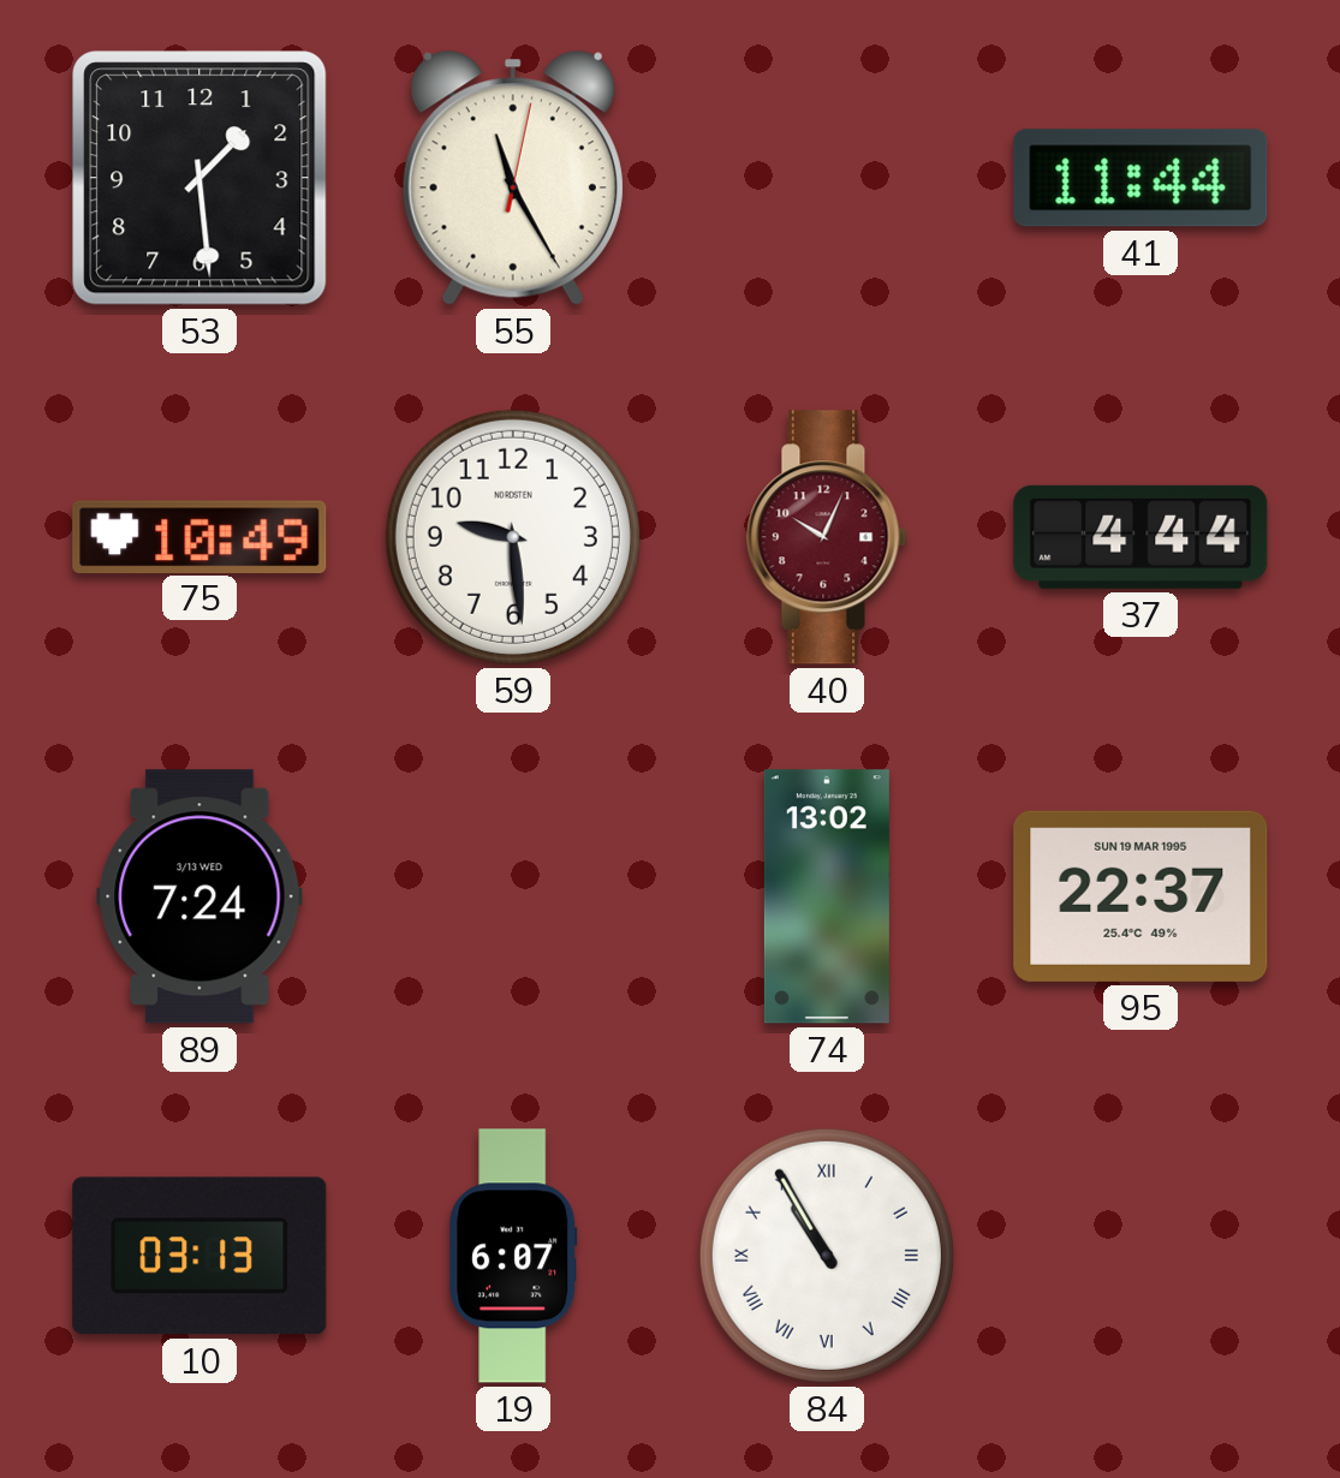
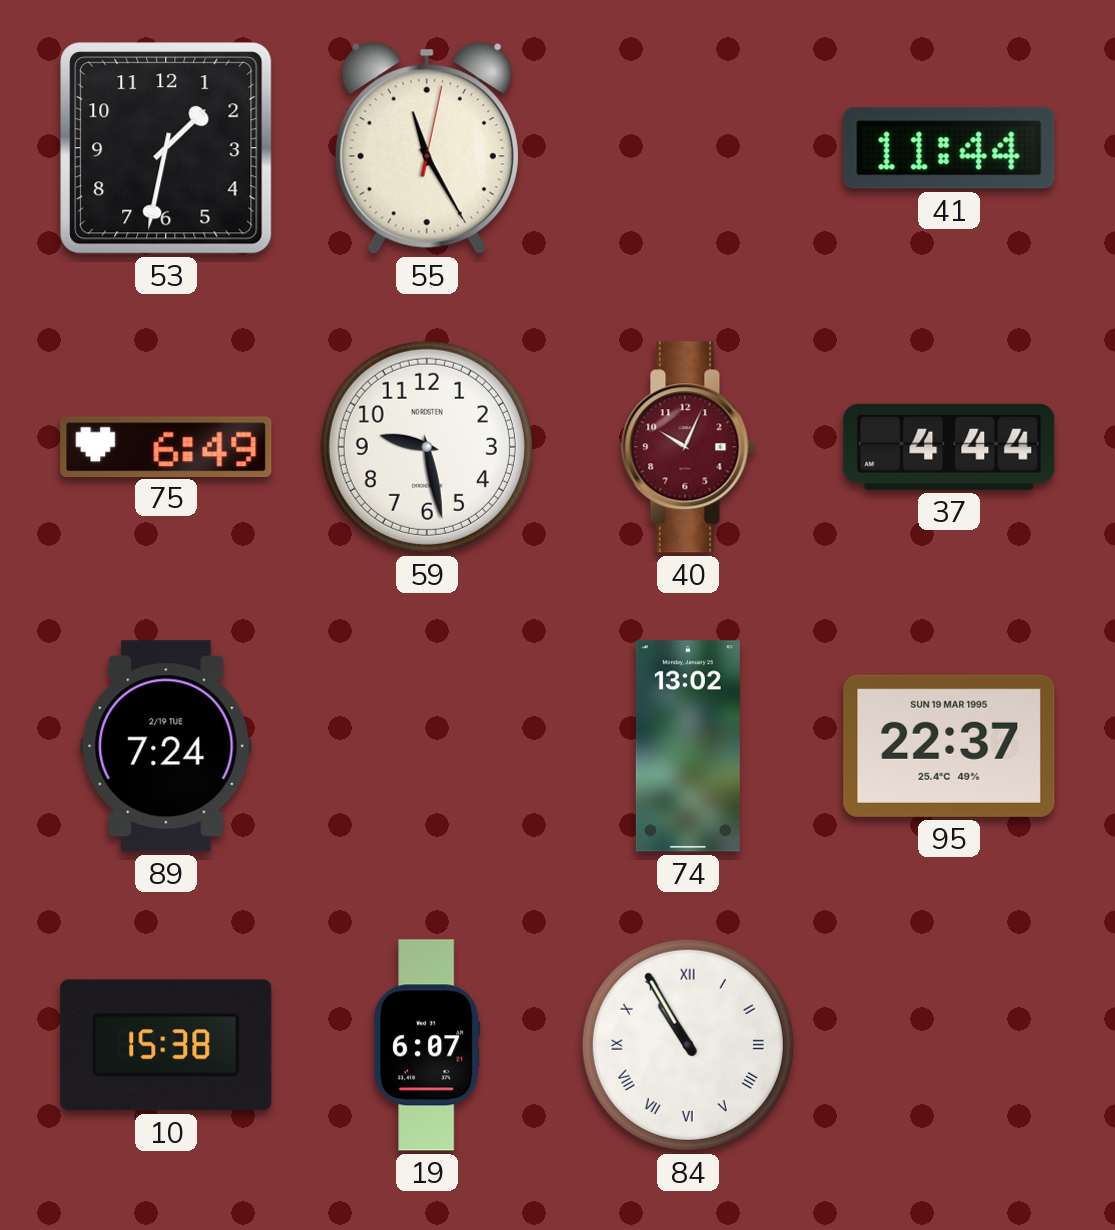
53: 1:29 -> 1:32 (166, 148)
75: 10:49 -> 6:49 (166, 446)
59: 9:29 -> 9:28 (427, 447)
89 date: 3/13 WED -> 2/19 TUE (166, 746)
10: 03:13 -> 15:38 (166, 1045)
